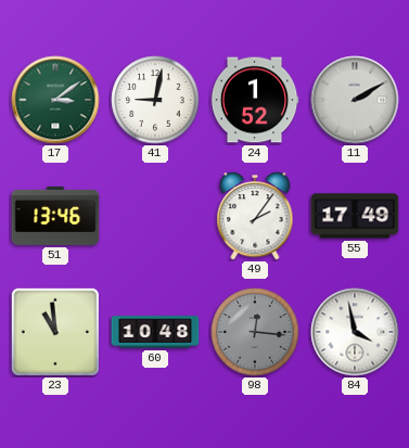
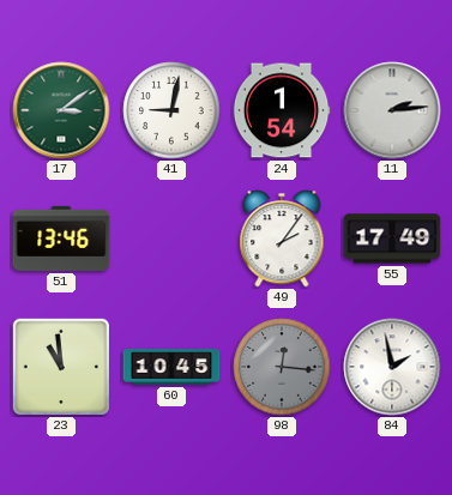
24: 1:52 -> 1:54 (282, 110)
11: 2:10 -> 2:14 (392, 110)
60: 10:48 -> 10:45 (171, 367)
84: 3:58 -> 1:58 (392, 367)
